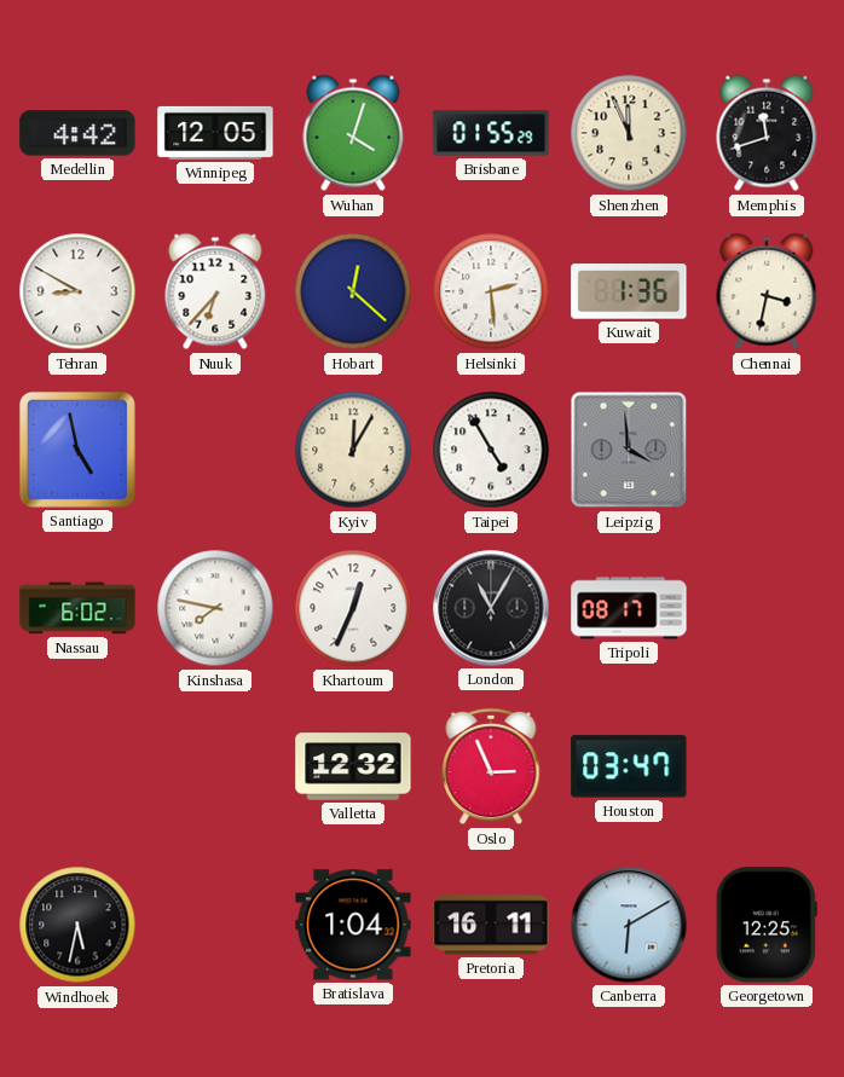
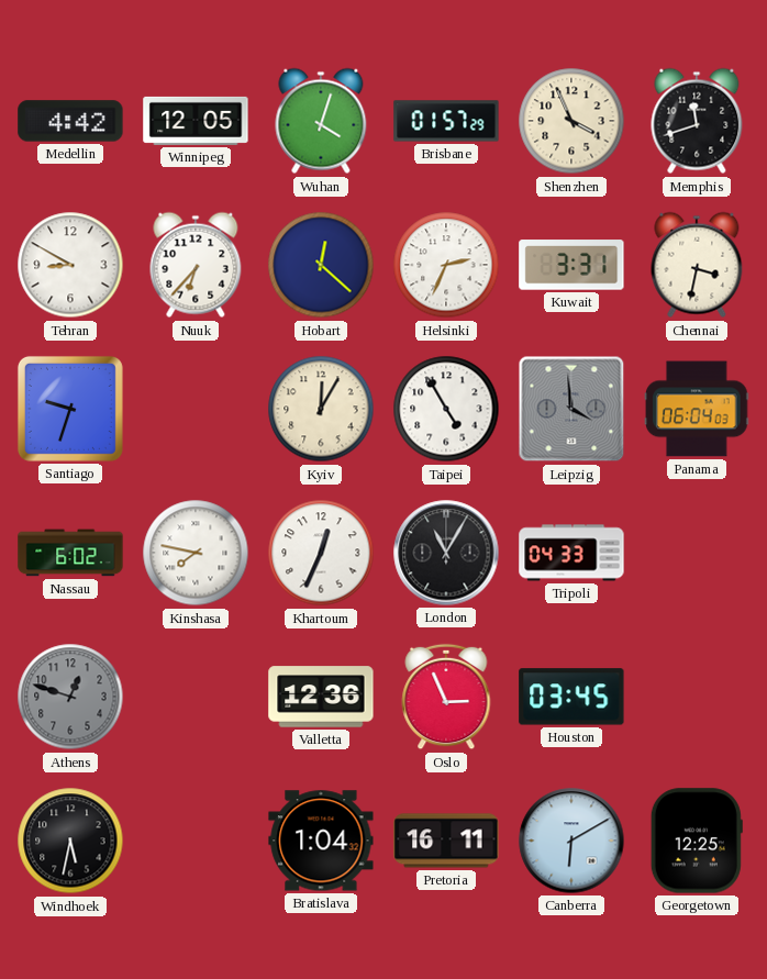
Brisbane: 01:55 -> 01:57 (446, 121)
Shenzhen: 11:56 -> 3:56 (571, 121)
Helsinki: 2:29 -> 2:34 (446, 265)
Kuwait: 1:36 -> 3:31 (571, 265)
Santiago: 4:58 -> 9:33 (70, 409)
Panama: none -> 06:04 (698, 409)
Tripoli: 08:17 -> 04:33 (571, 553)
Athens: none -> 12:48 (70, 697)
Valletta: 12:32 -> 12:36 (321, 697)
Houston: 03:47 -> 03:45 (571, 697)
